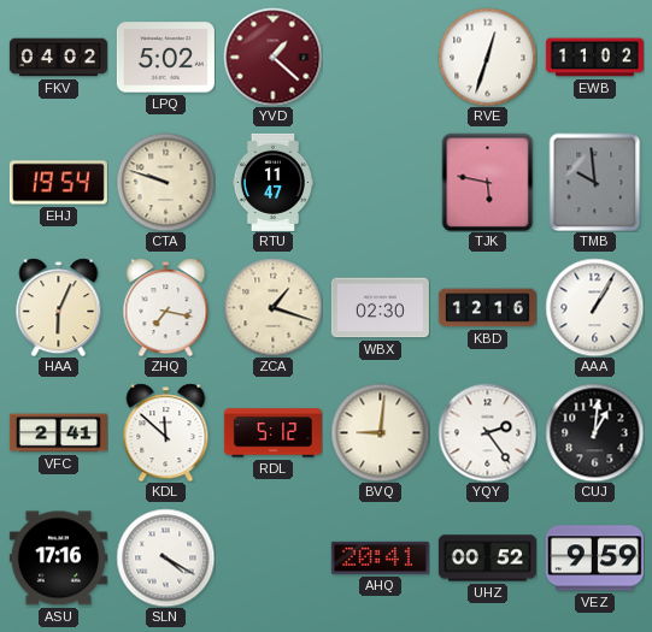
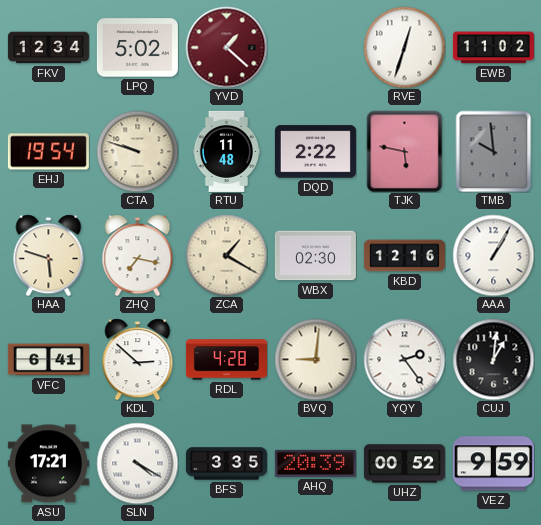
FKV: 04:02 -> 12:34 (48, 48)
RTU: 11:47 -> 11:48 (227, 151)
DQD: none -> 2:22 (315, 152)
HAA: 6:04 -> 5:48 (49, 255)
ZCA: 1:18 -> 1:20 (226, 255)
VFC: 2:41 -> 6:41 (48, 360)
KDL: 11:52 -> 2:52 (138, 359)
RDL: 5:12 -> 4:28 (226, 360)
ASU: 17:16 -> 17:21 (48, 464)
BFS: none -> 3:35 (226, 464)
AHQ: 20:41 -> 20:39 (315, 463)
